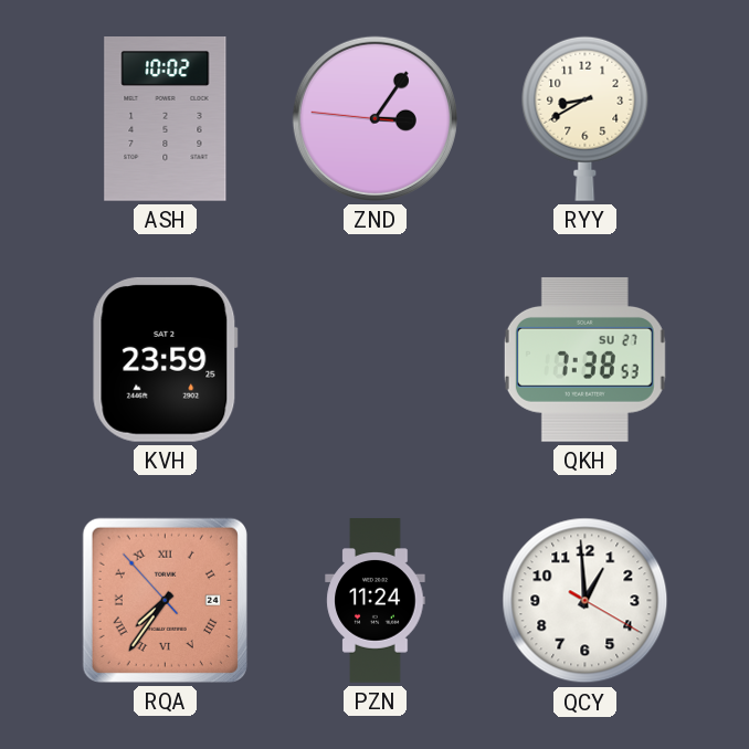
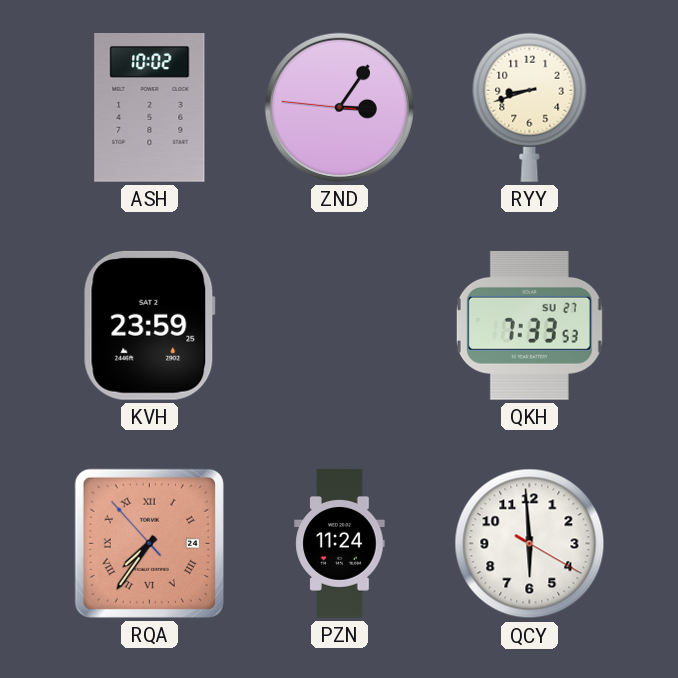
RYY: 8:40 -> 8:42 (530, 107)
QKH: 7:38 -> 7:33 (529, 325)
QCY: 12:59 -> 5:59 (530, 544)
